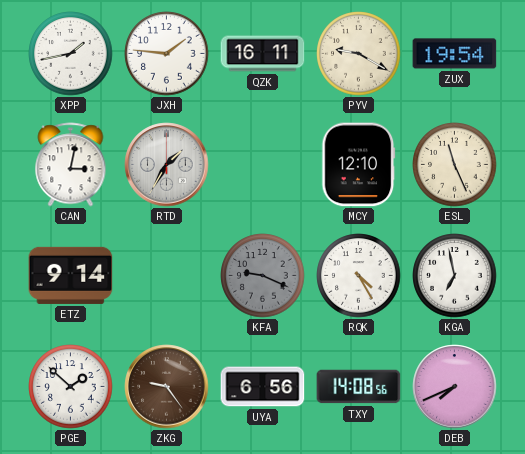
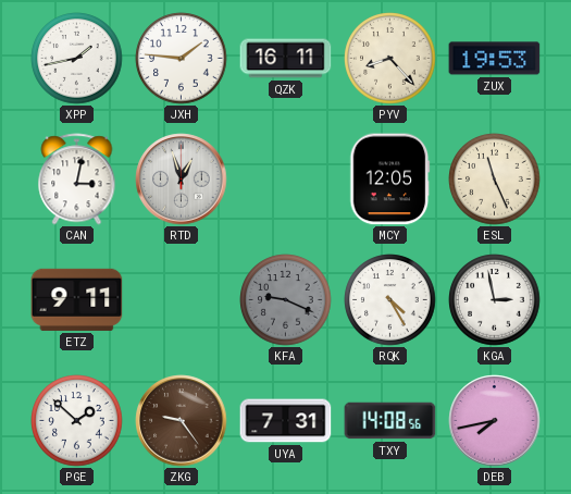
PYV: 9:20 -> 8:23 (390, 59)
ZUX: 19:54 -> 19:53 (495, 59)
RTD: 1:35 -> 12:57 (182, 180)
MCY: 12:10 -> 12:05 (390, 180)
ETZ: 9:14 -> 9:11 (77, 299)
KGA: 6:58 -> 2:58 (495, 300)
UYA: 6:56 -> 7:31 (286, 421)
DEB: 7:41 -> 7:43 (495, 421)
